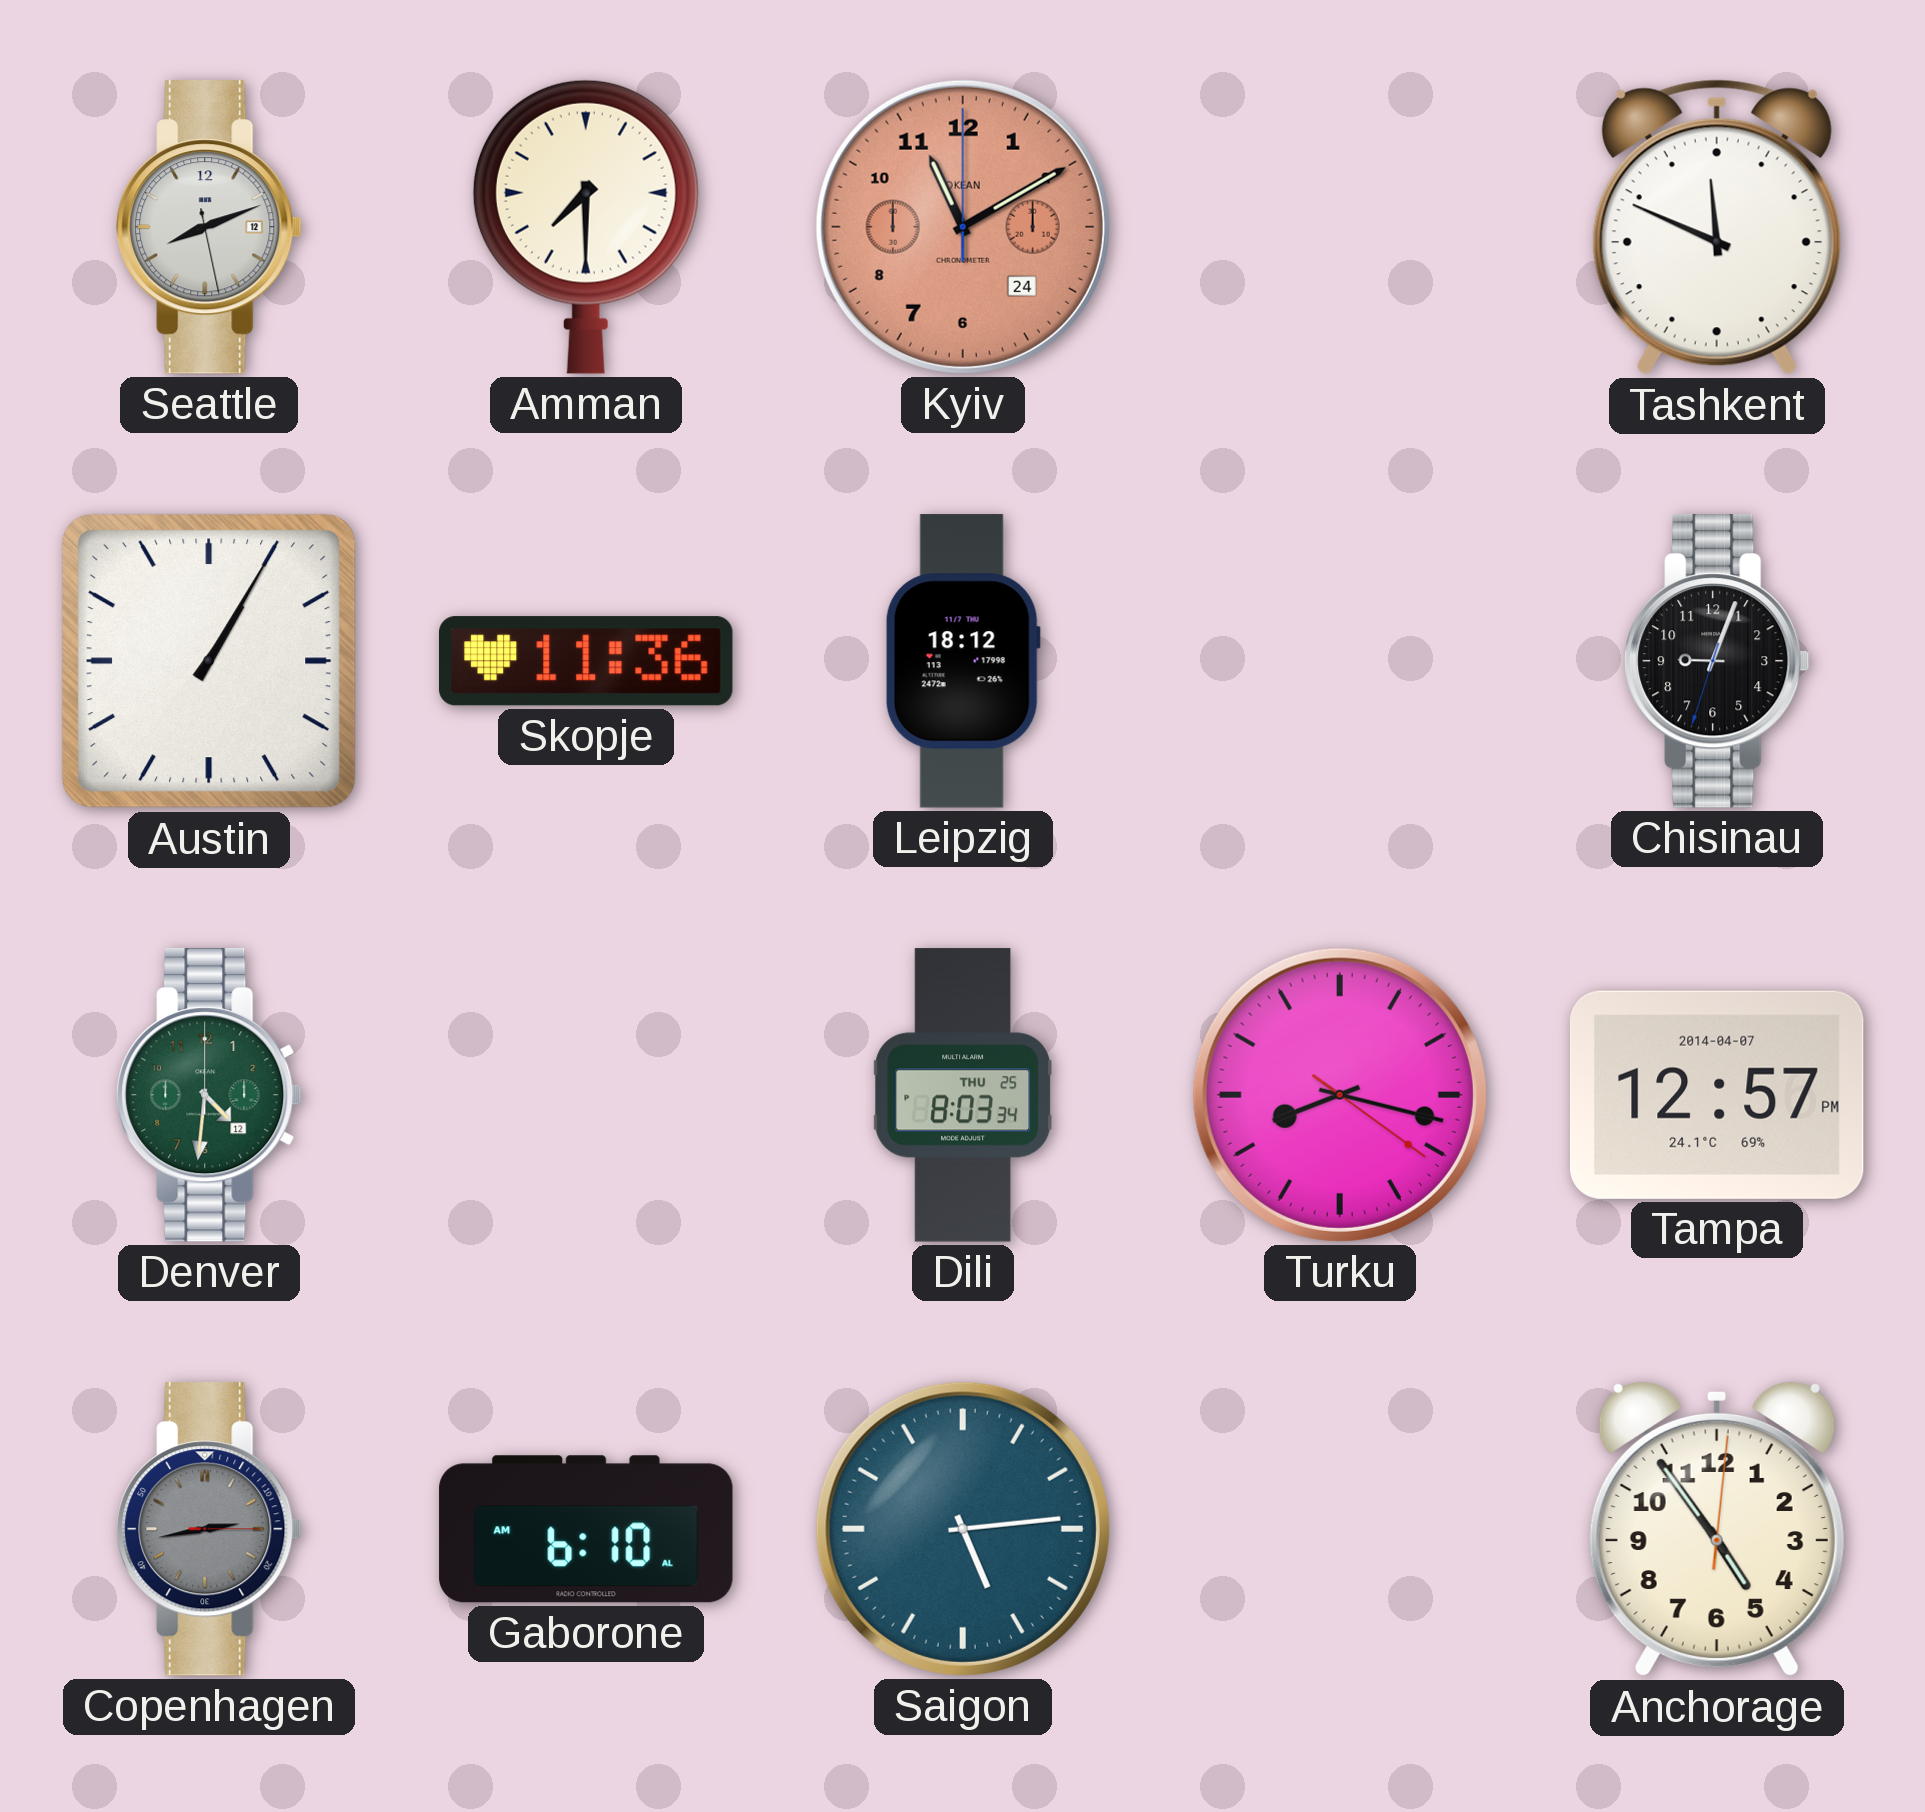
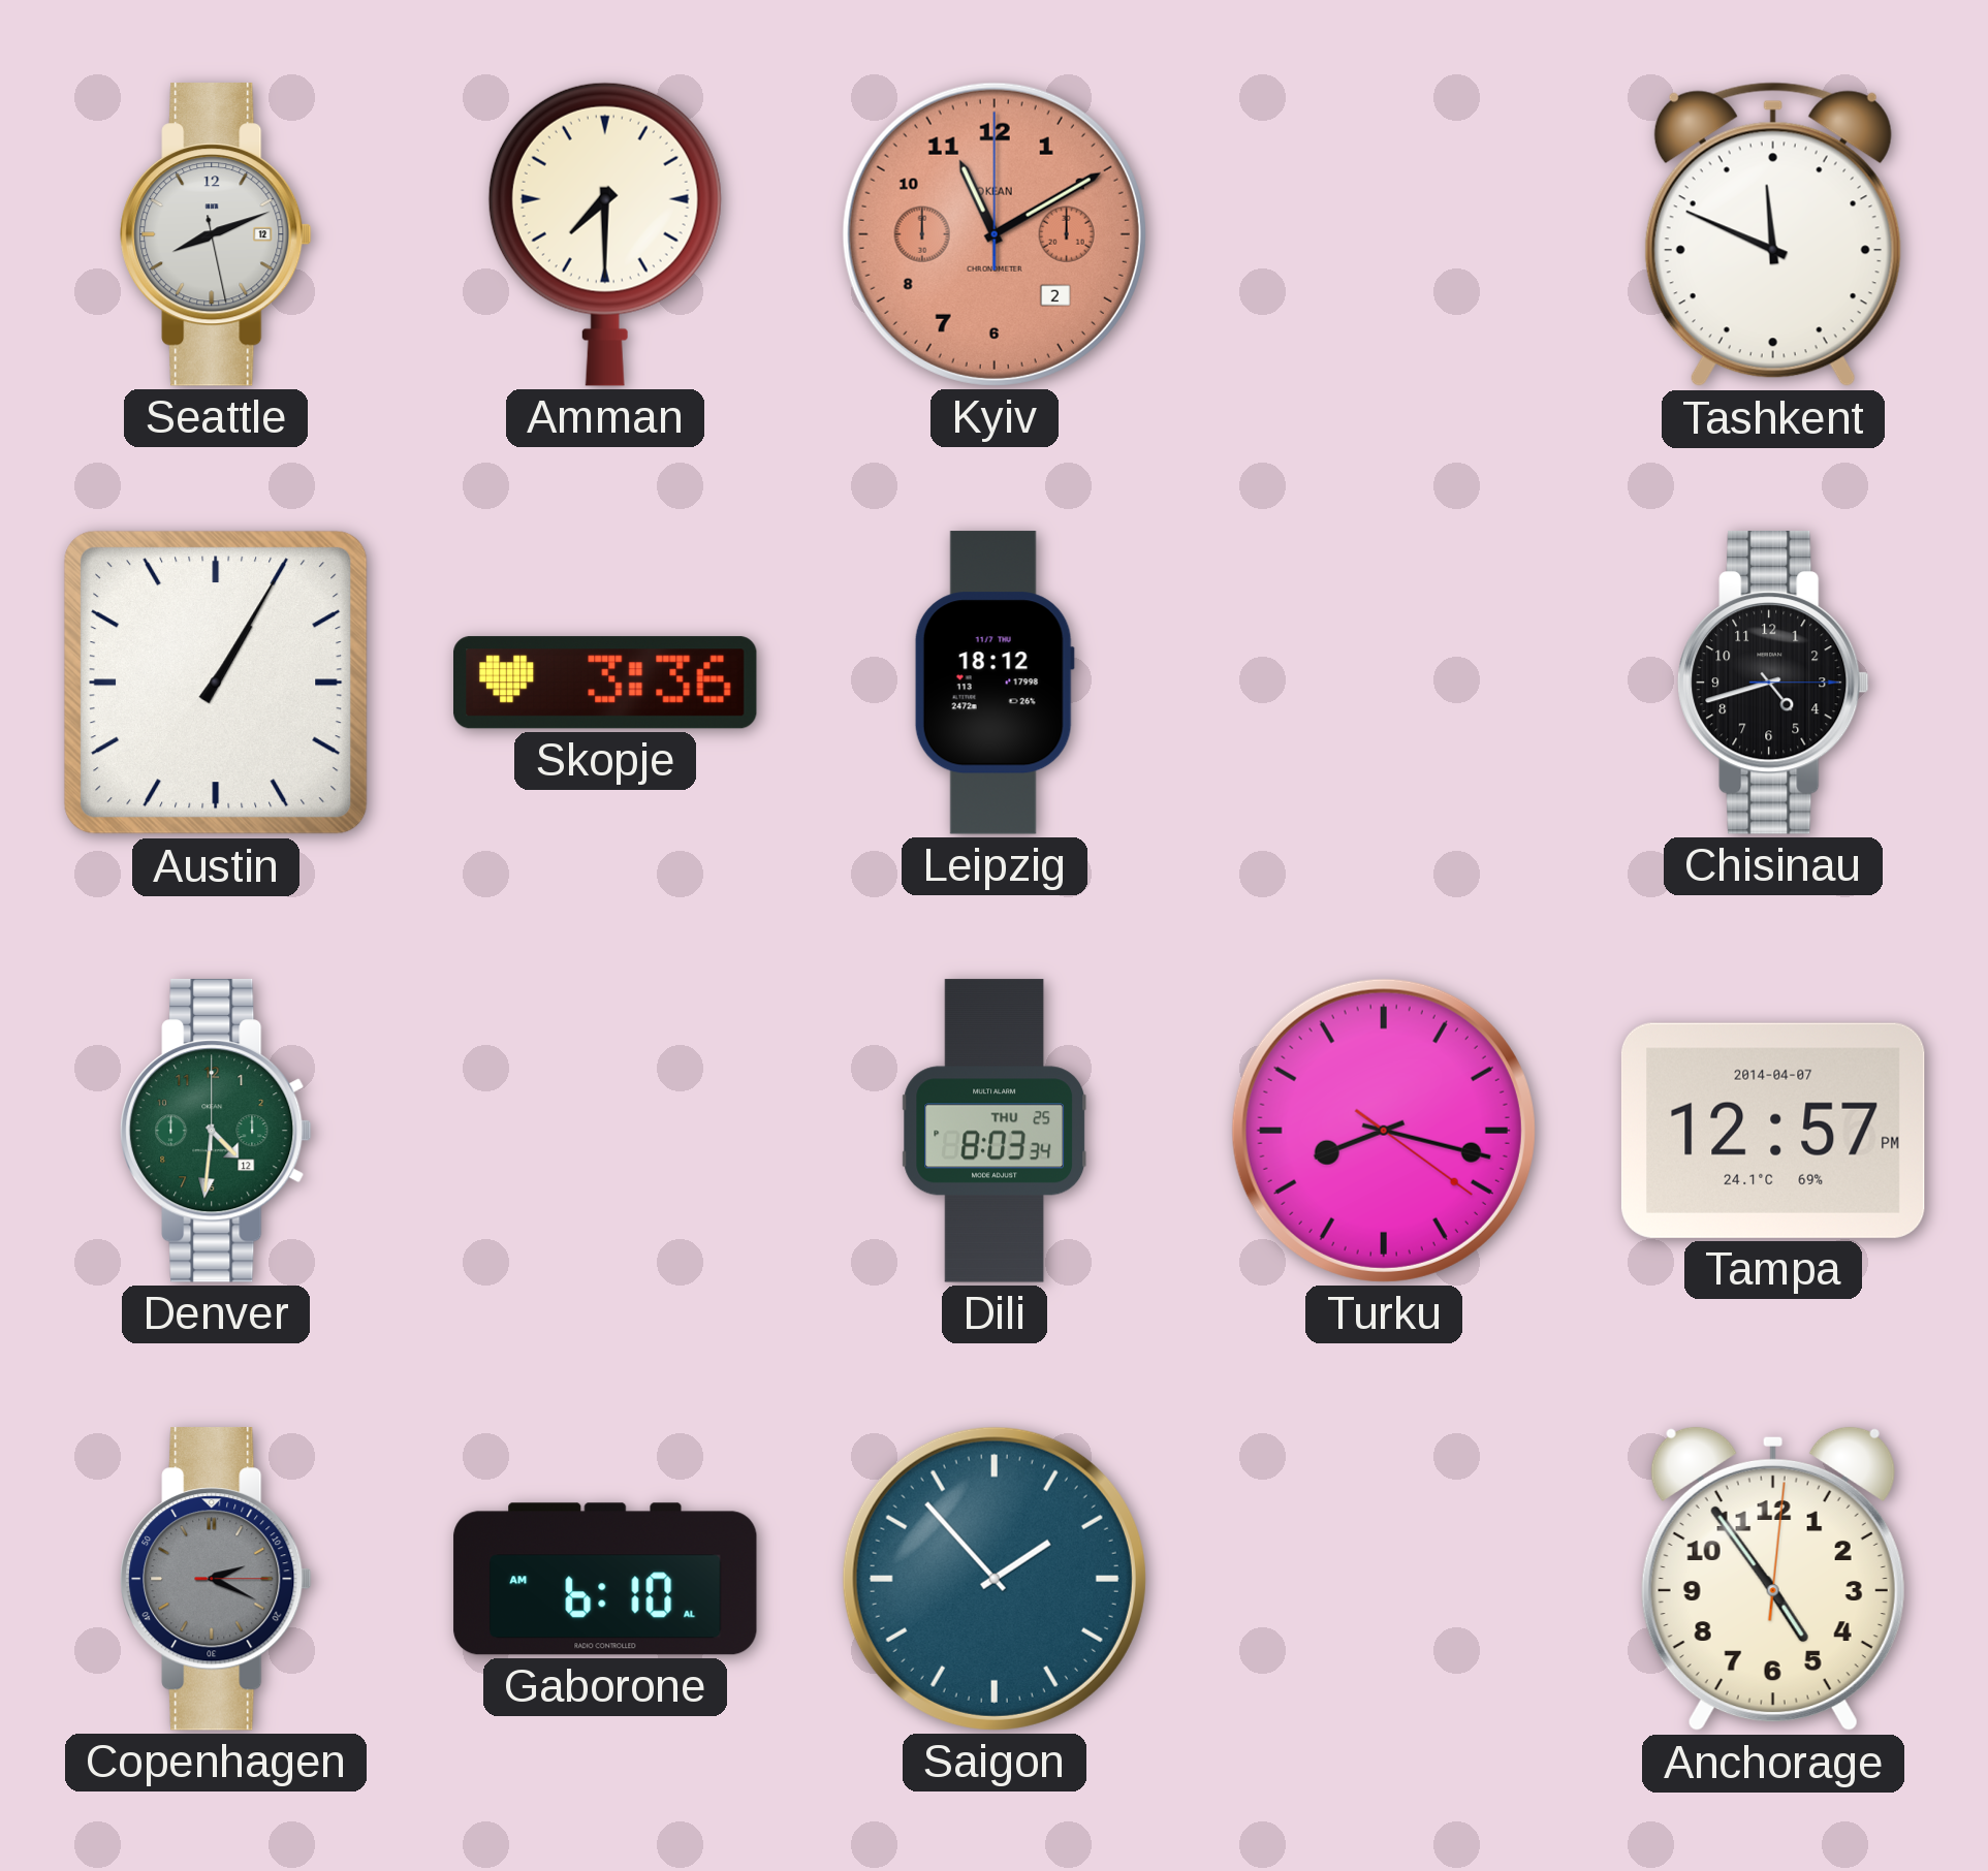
Kyiv date: 24 -> 2 (995, 234)
Skopje: 11:36 -> 3:36 (606, 683)
Chisinau: 9:03 -> 4:42 (1773, 684)
Copenhagen: 2:43 -> 2:19 (216, 1580)
Saigon: 5:14 -> 1:53 (995, 1579)
